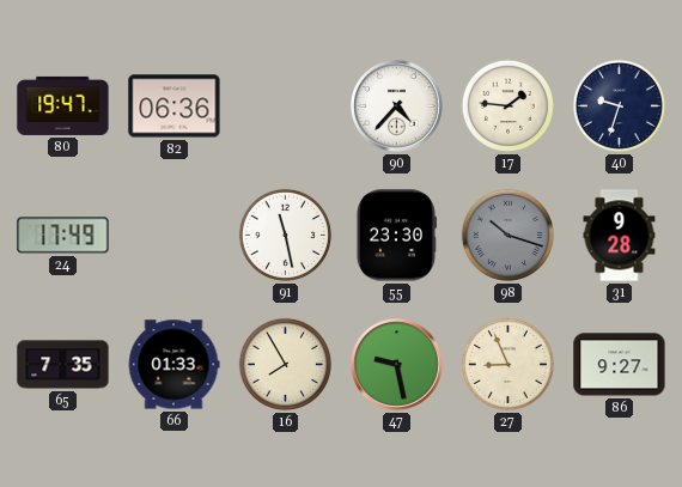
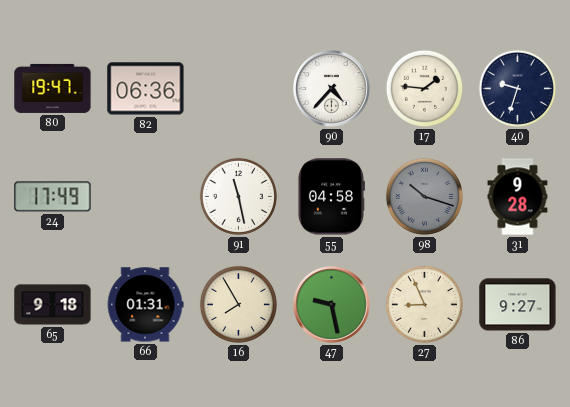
55: 23:30 -> 04:58 (331, 197)
65: 7:35 -> 9:18 (53, 305)
66: 01:33 -> 01:31 (145, 305)
